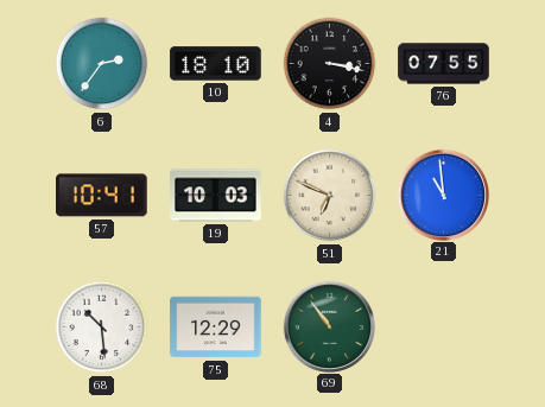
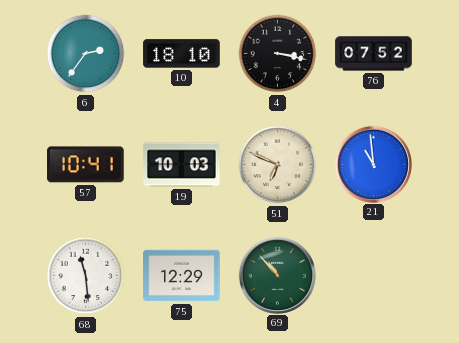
76: 07:55 -> 07:52 (374, 54)
68: 10:29 -> 11:29 (86, 276)
69: 10:54 -> 10:53 (277, 275)
